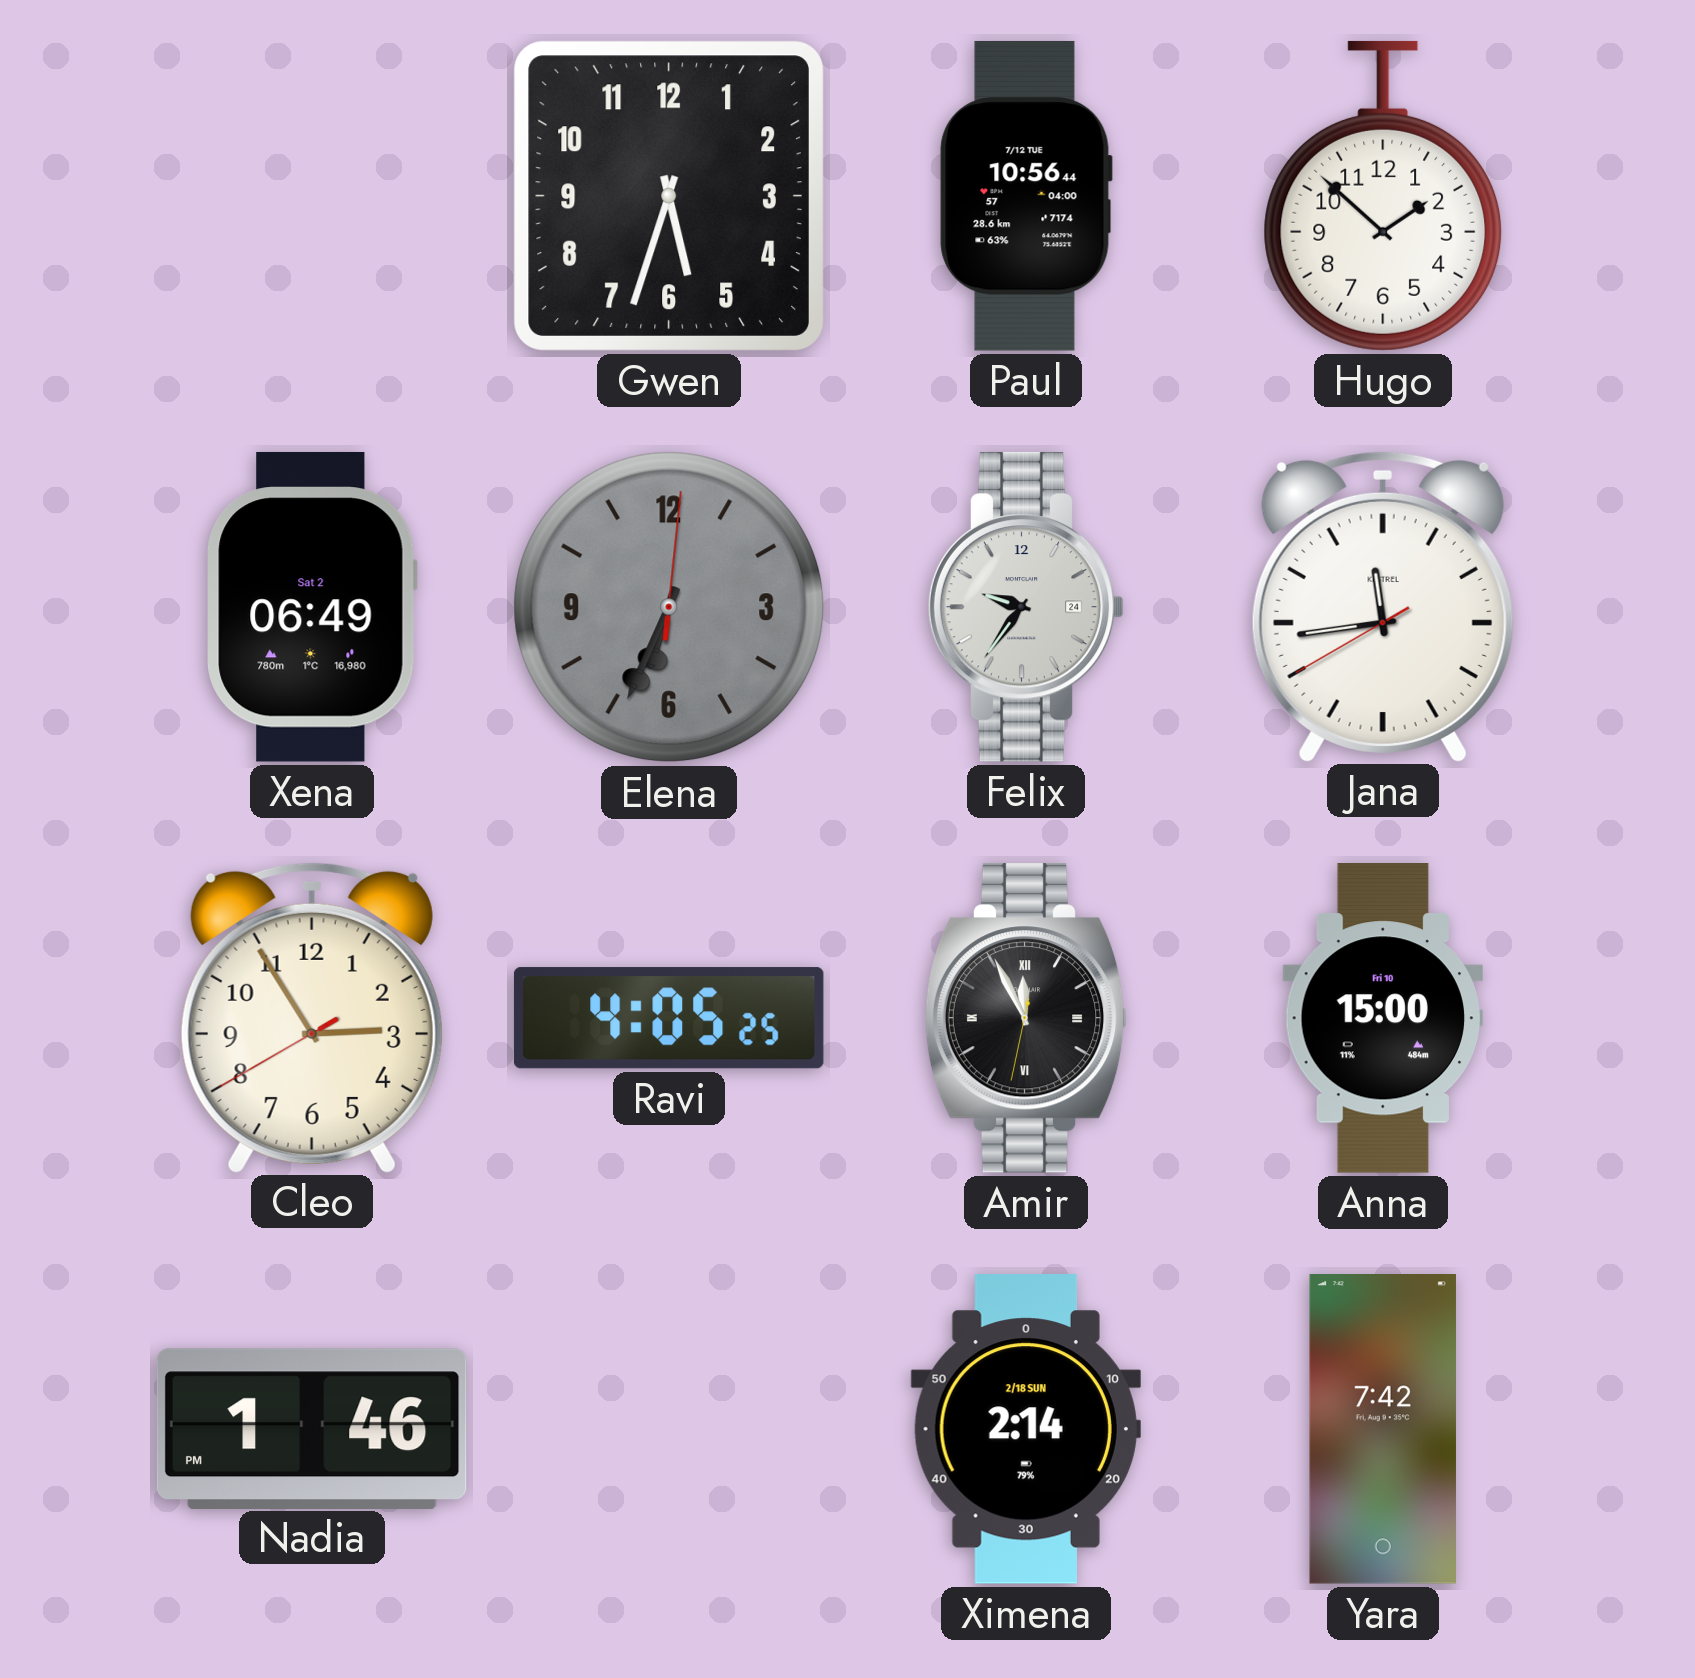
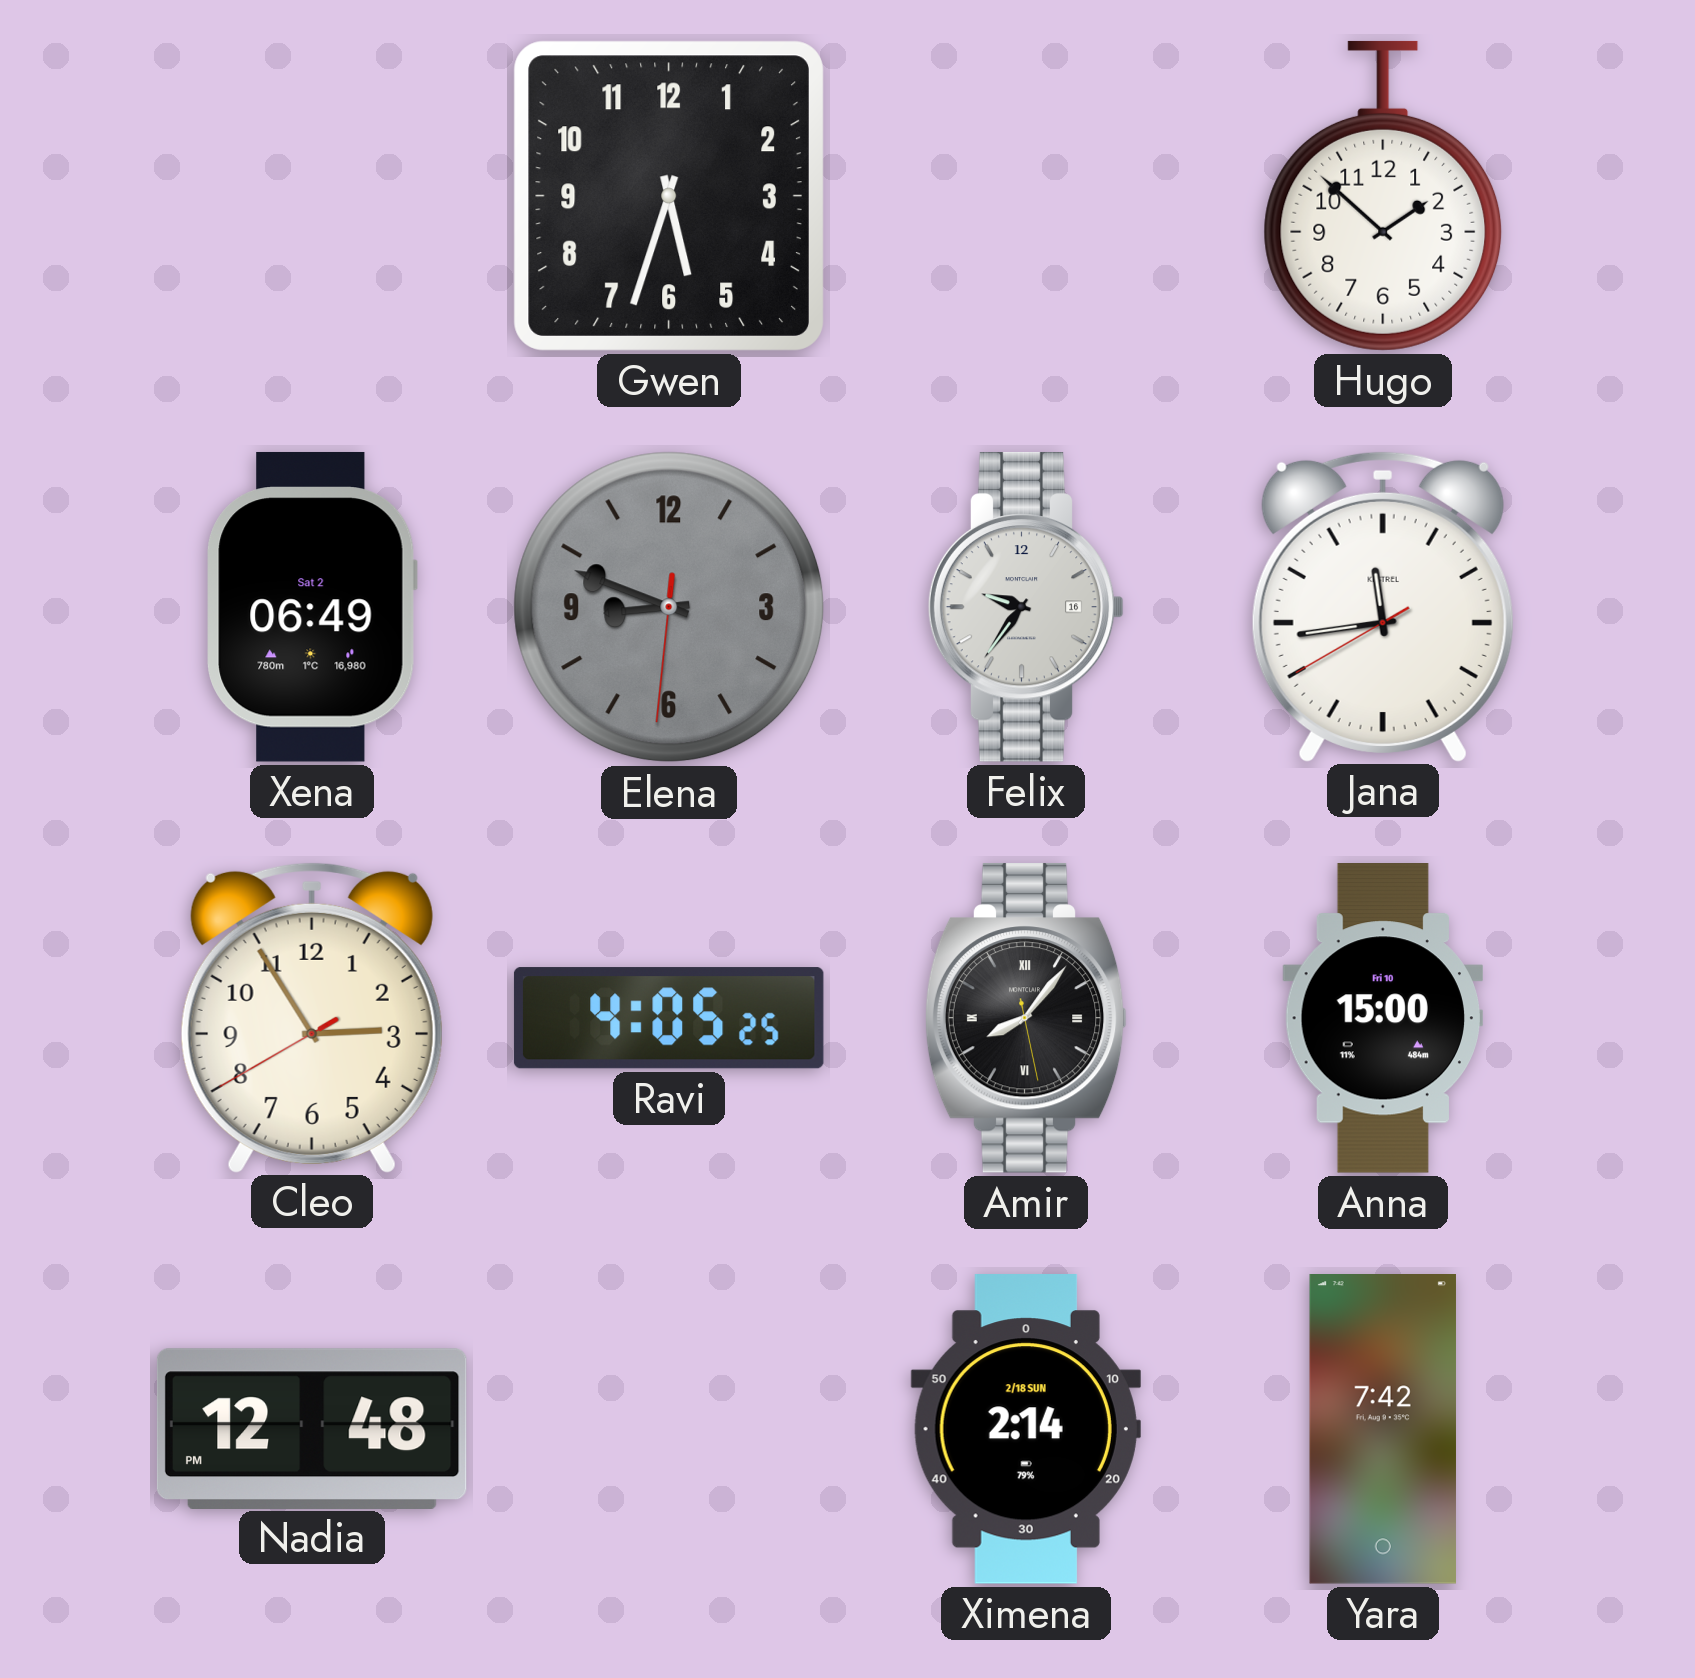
Paul: 10:56 -> none (1026, 196)
Elena: 6:34 -> 8:48 (669, 607)
Felix date: 24 -> 16 (1026, 607)
Amir: 11:55 -> 8:06 (1026, 1018)
Nadia: 1:46 -> 12:48 (312, 1428)
